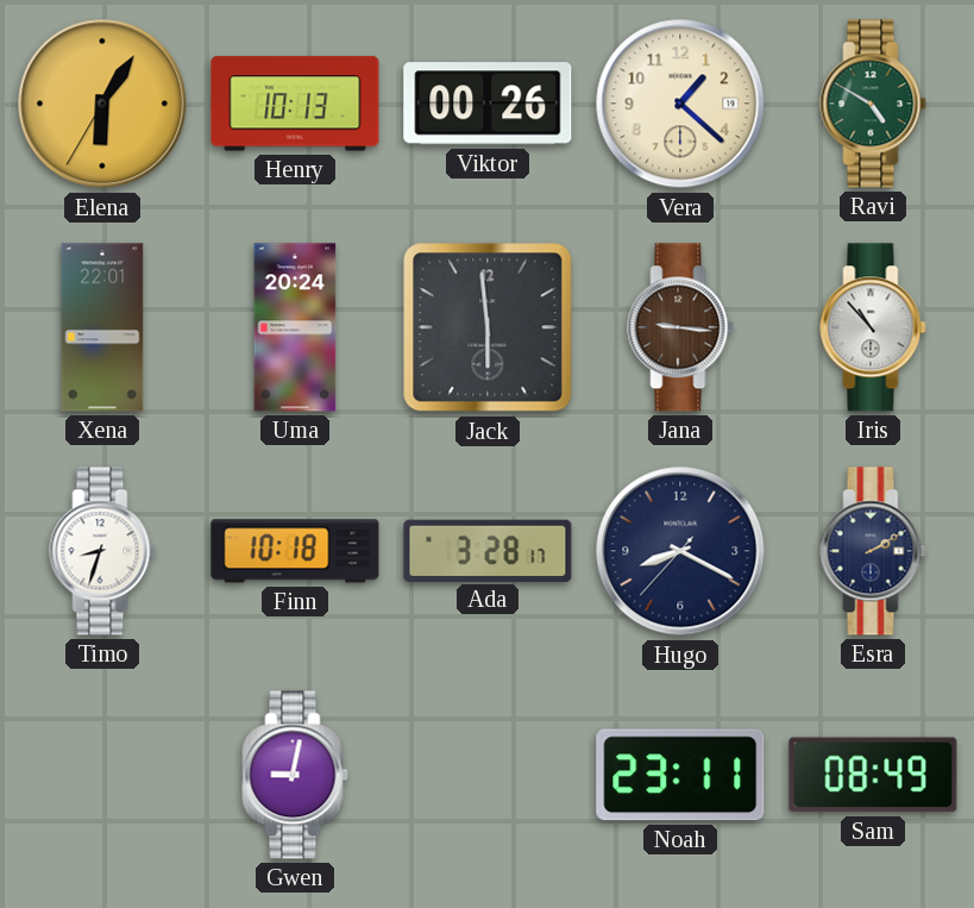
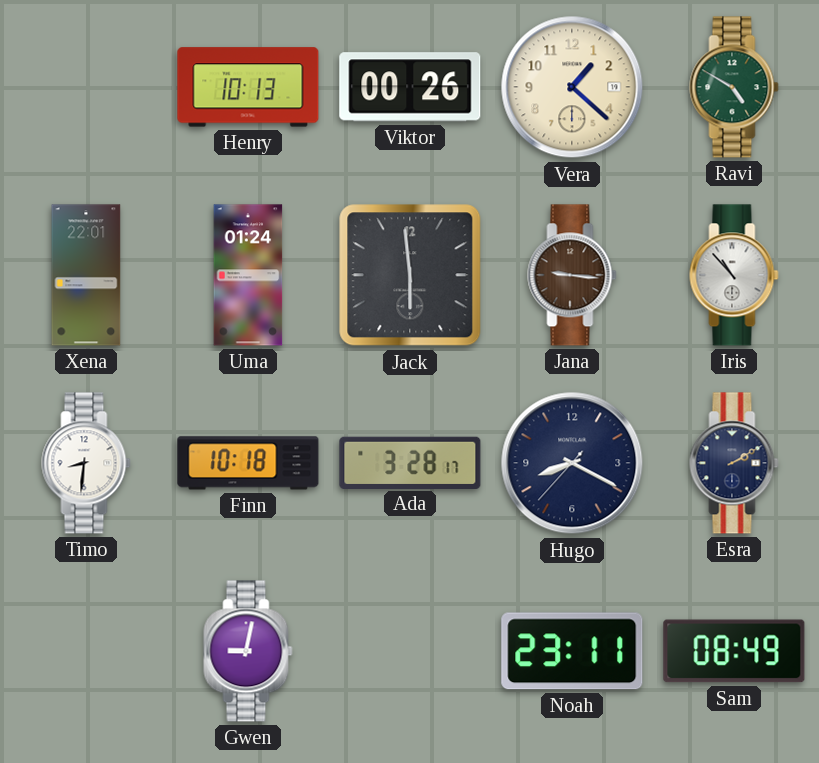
Elena: 6:05 -> none (102, 104)
Uma: 20:24 -> 01:24 (248, 275)
Timo: 8:33 -> 8:31 (86, 463)
